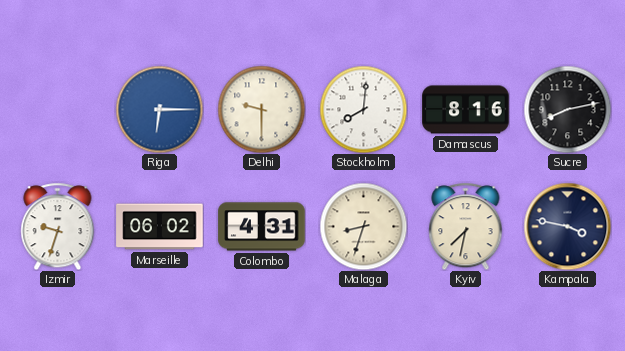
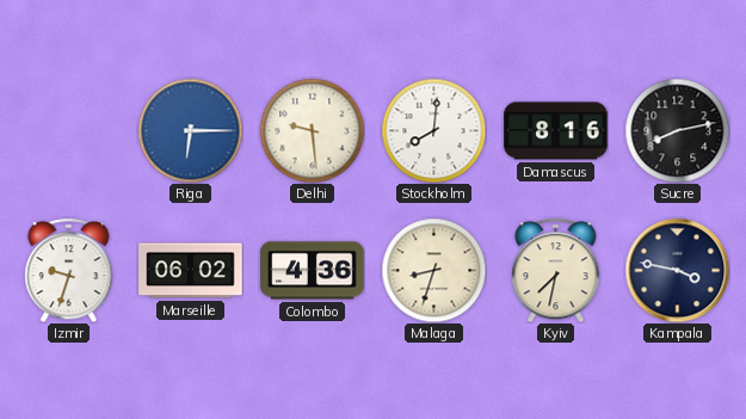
Delhi: 9:30 -> 9:29 (312, 130)
Colombo: 4:31 -> 4:36 (313, 271)
